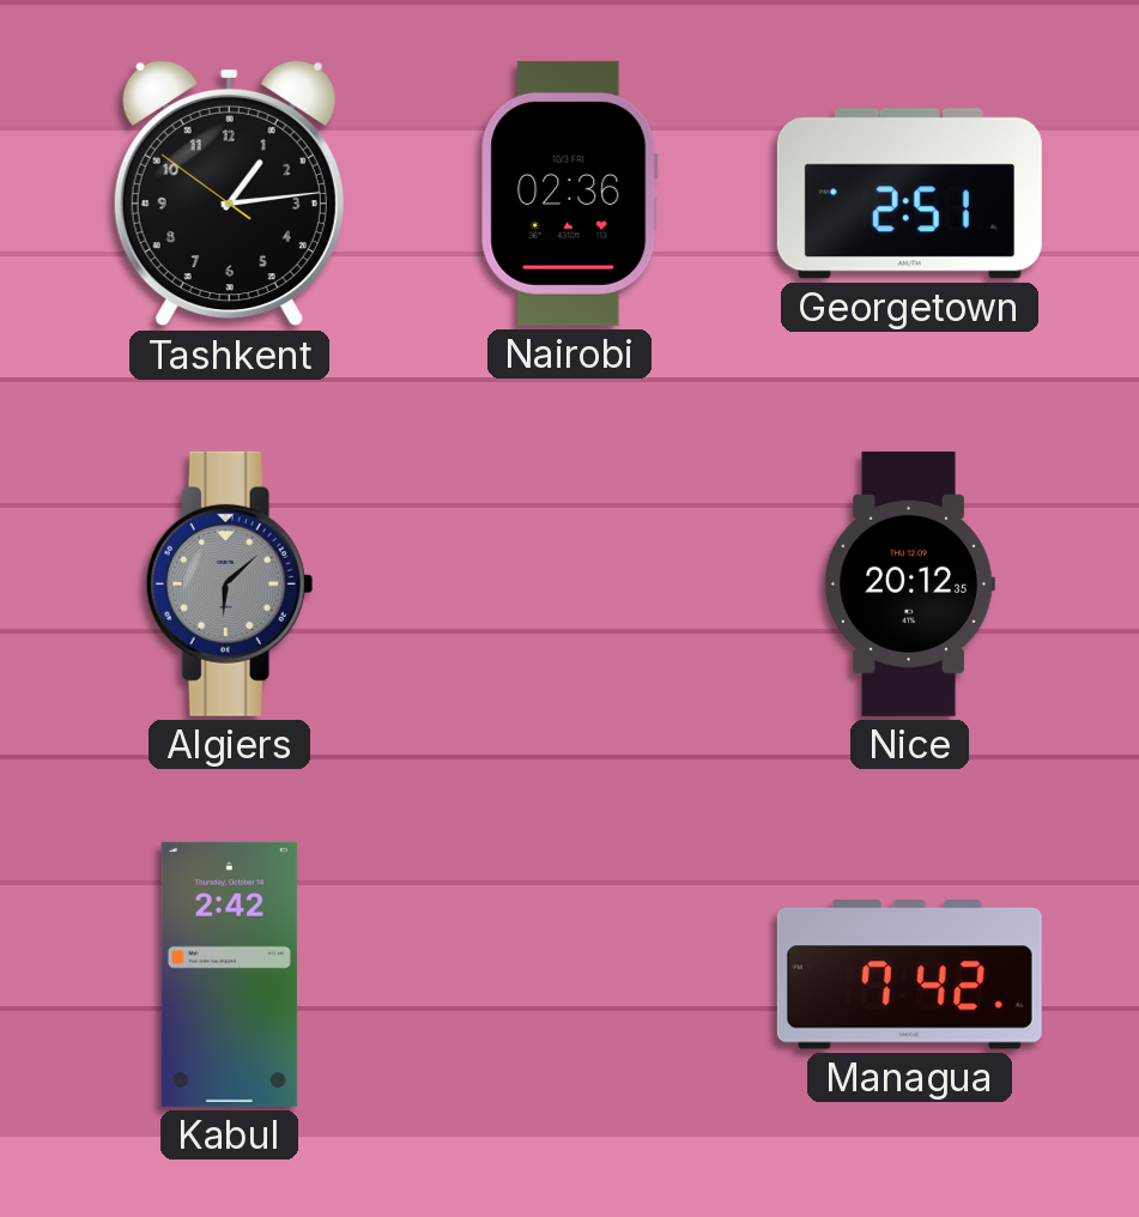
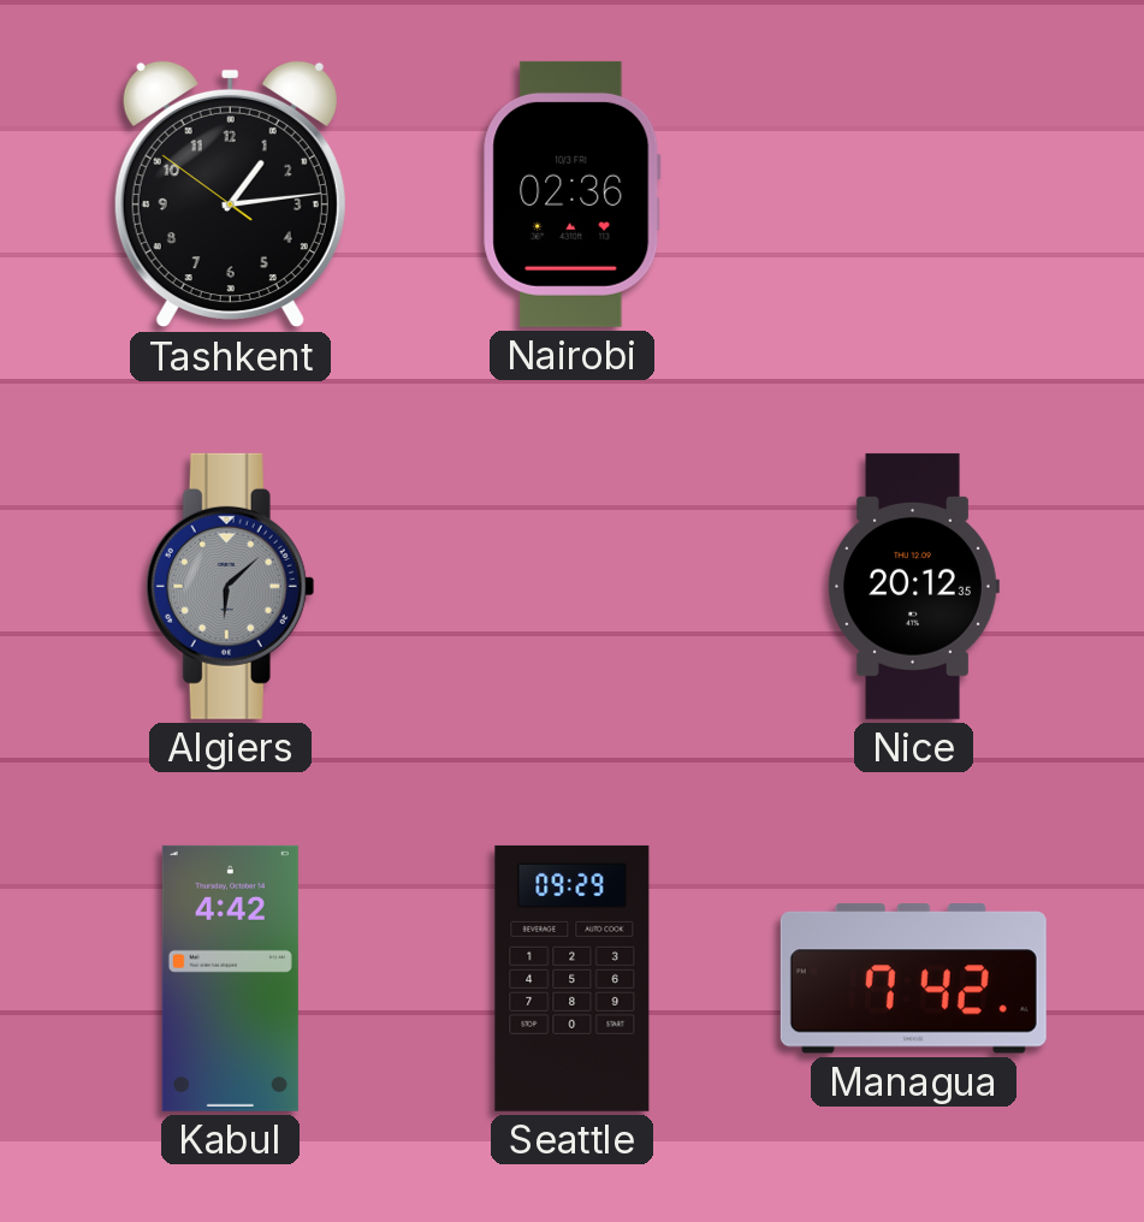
Georgetown: 2:51 -> none (909, 194)
Kabul: 2:42 -> 4:42 (230, 978)
Seattle: none -> 09:29 (573, 978)
